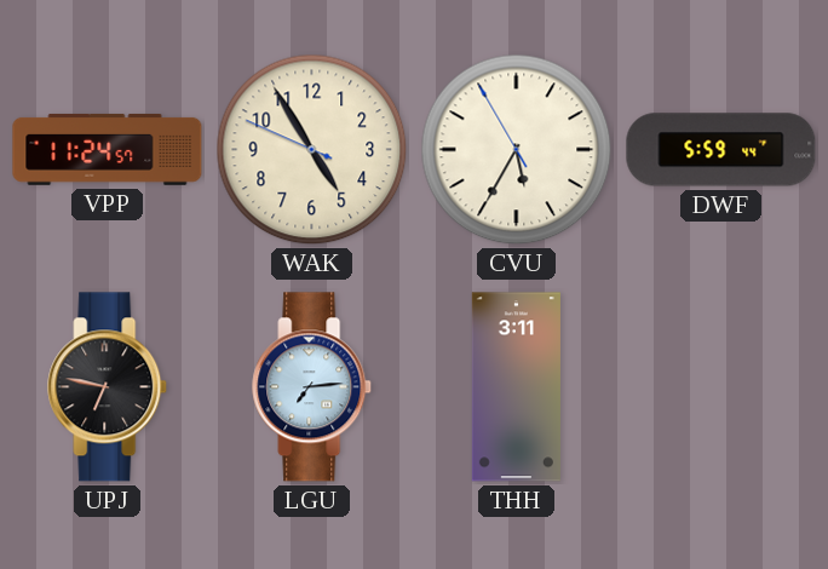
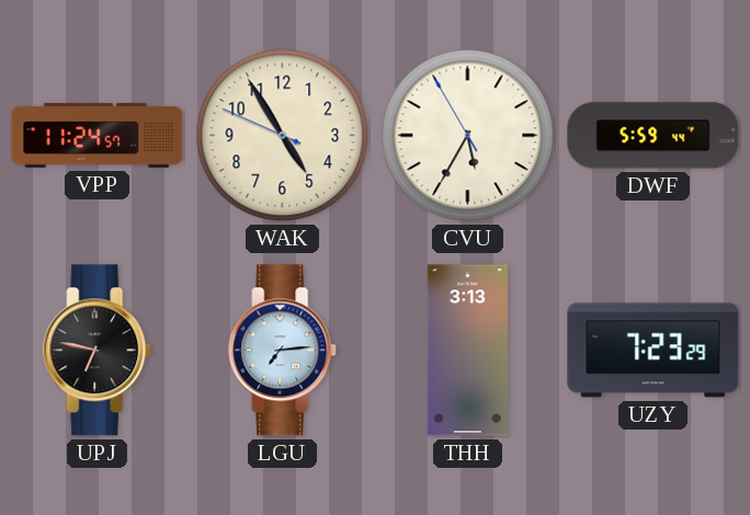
THH: 3:11 -> 3:13 (467, 351)
UZY: none -> 7:23 (654, 351)
